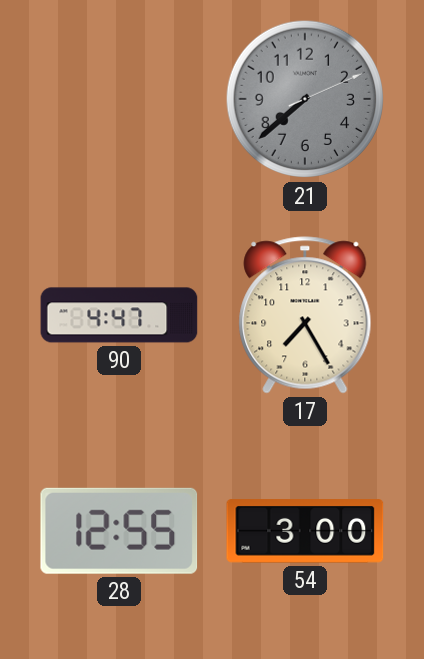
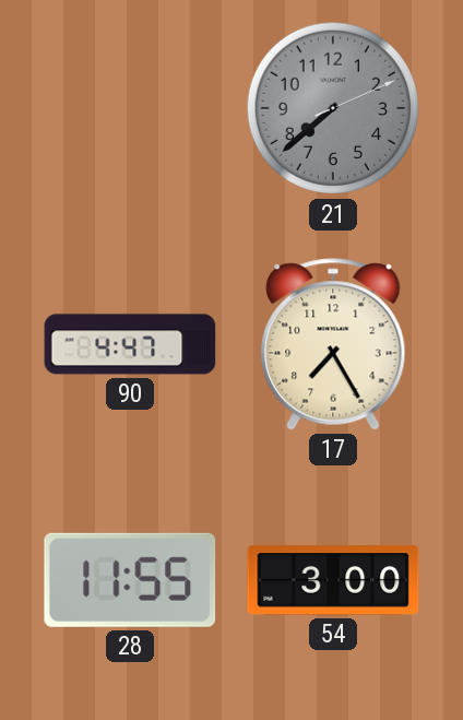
28: 12:55 -> 11:55 (130, 580)
